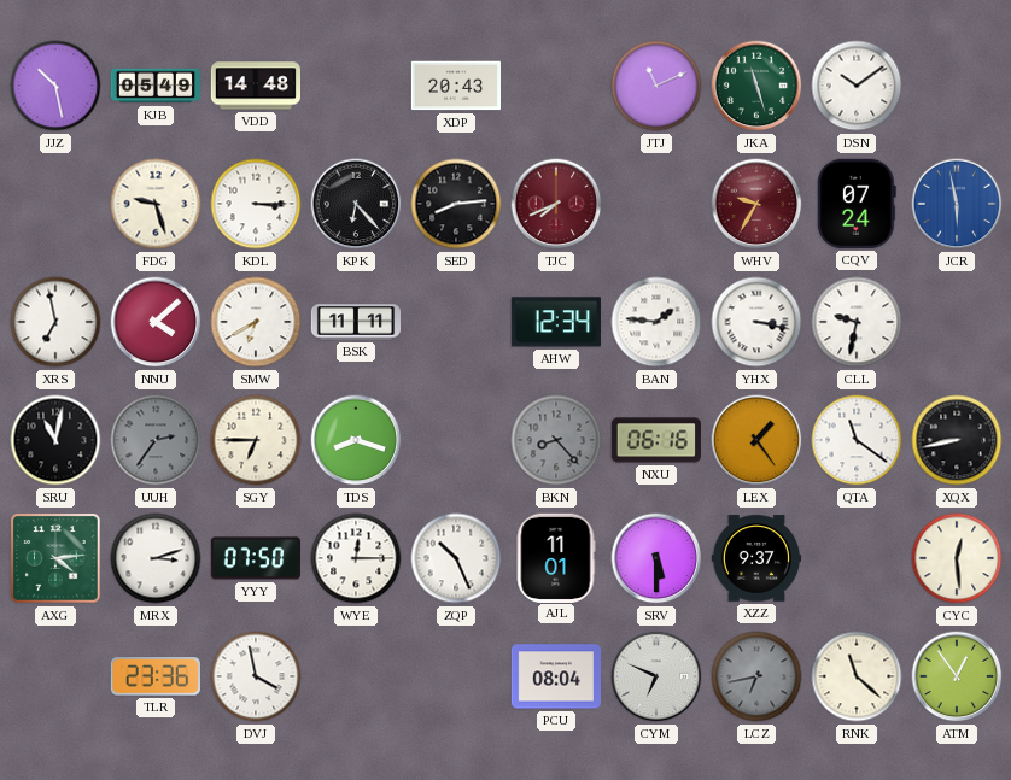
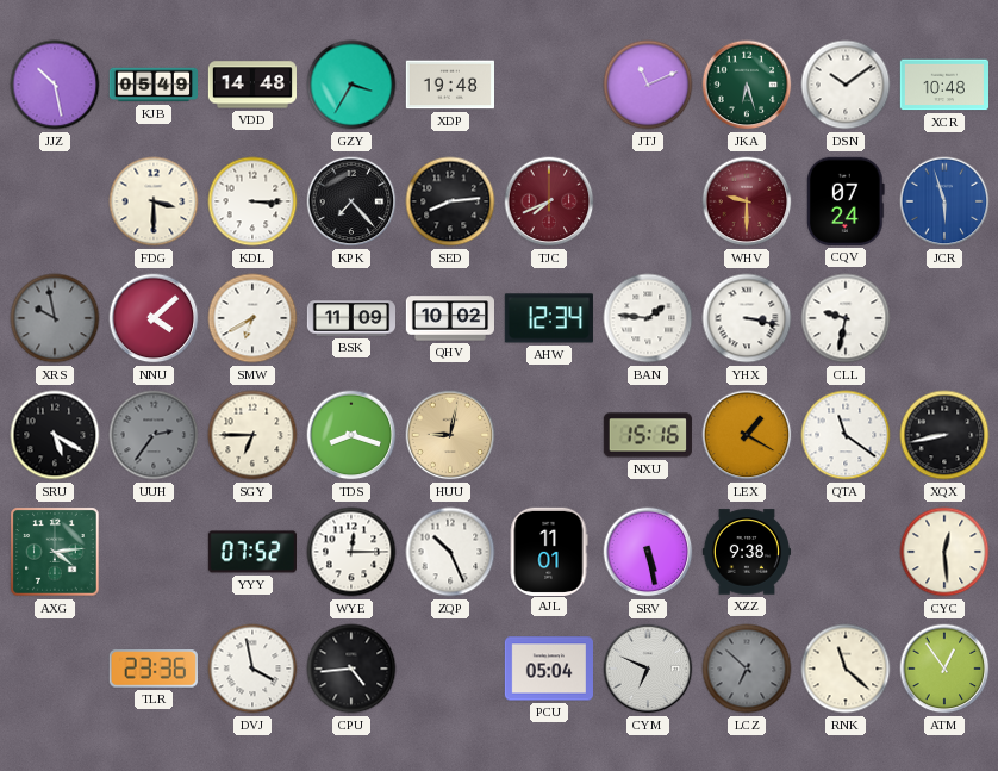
GZY: none -> 3:35 (351, 85)
XDP: 20:43 -> 19:48 (449, 85)
JKA: 11:27 -> 6:27 (747, 85)
XCR: none -> 10:48 (943, 85)
FDG: 9:27 -> 3:30 (154, 201)
KPK: 6:23 -> 7:23 (351, 201)
WHV: 9:35 -> 9:30 (747, 201)
JCR: 5:58 -> 5:57 (944, 201)
XRS: 6:58 -> 9:58 (55, 318)
XRS dial: white -> grey (55, 318)
BSK: 11:11 -> 11:09 (350, 318)
QHV: none -> 10:02 (450, 318)
SRU: 11:02 -> 5:20 (55, 435)
HUU: none -> 9:02 (450, 435)
BKN: 8:23 -> none (556, 440)
NXU: 06:16 -> 15:16 (648, 435)
LEX: 1:24 -> 1:20 (747, 435)
MRX: 3:12 -> none (156, 558)
YYY: 07:50 -> 07:52 (251, 552)
SRV: 5:30 -> 5:28 (648, 552)
XZZ: 9:37 -> 9:38 (746, 552)
CPU: none -> 4:44 (351, 669)
PCU: 08:04 -> 05:04 (548, 669)
LCZ: 6:43 -> 6:52 (747, 669)
